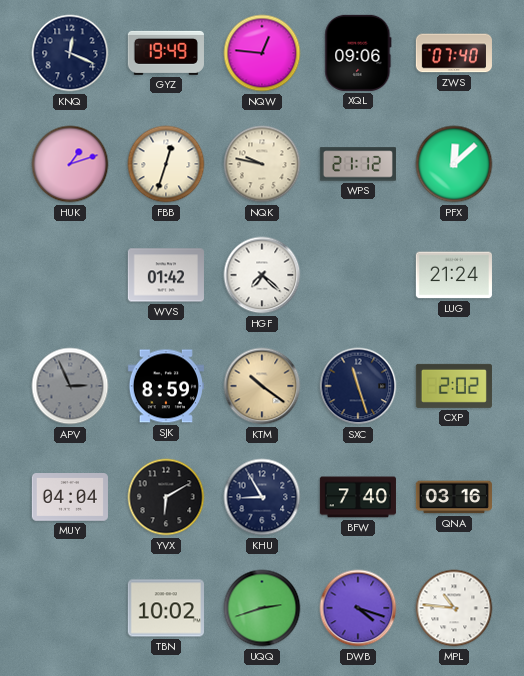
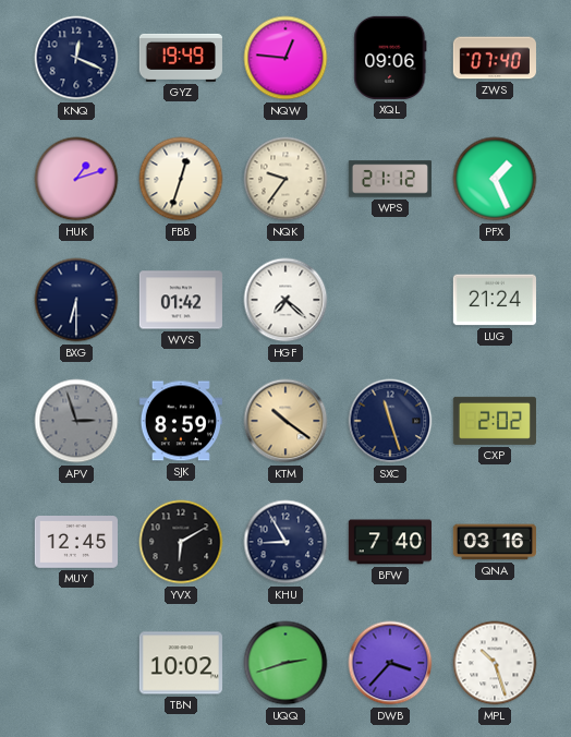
NQK: 9:47 -> 9:36 (285, 179)
PFX: 12:08 -> 1:26 (495, 179)
BXG: none -> 6:30 (76, 300)
APV: 2:56 -> 2:57 (76, 421)
MUY: 04:04 -> 12:45 (76, 542)
DWB: 4:18 -> 3:37 (390, 663)
MPL: 10:46 -> 10:27 (495, 663)
